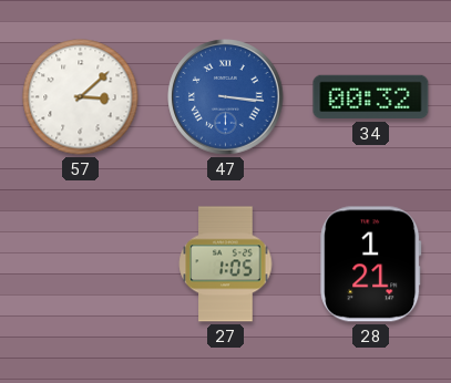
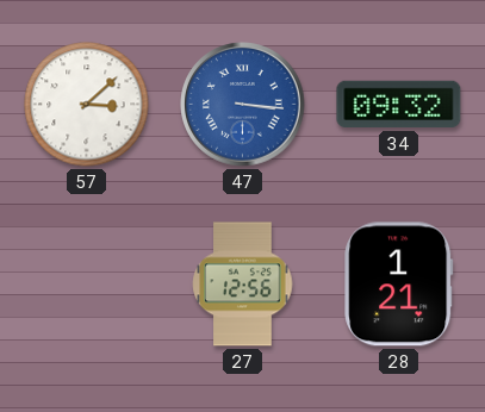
34: 00:32 -> 09:32 (399, 105)
27: 1:05 -> 12:56 (243, 285)
